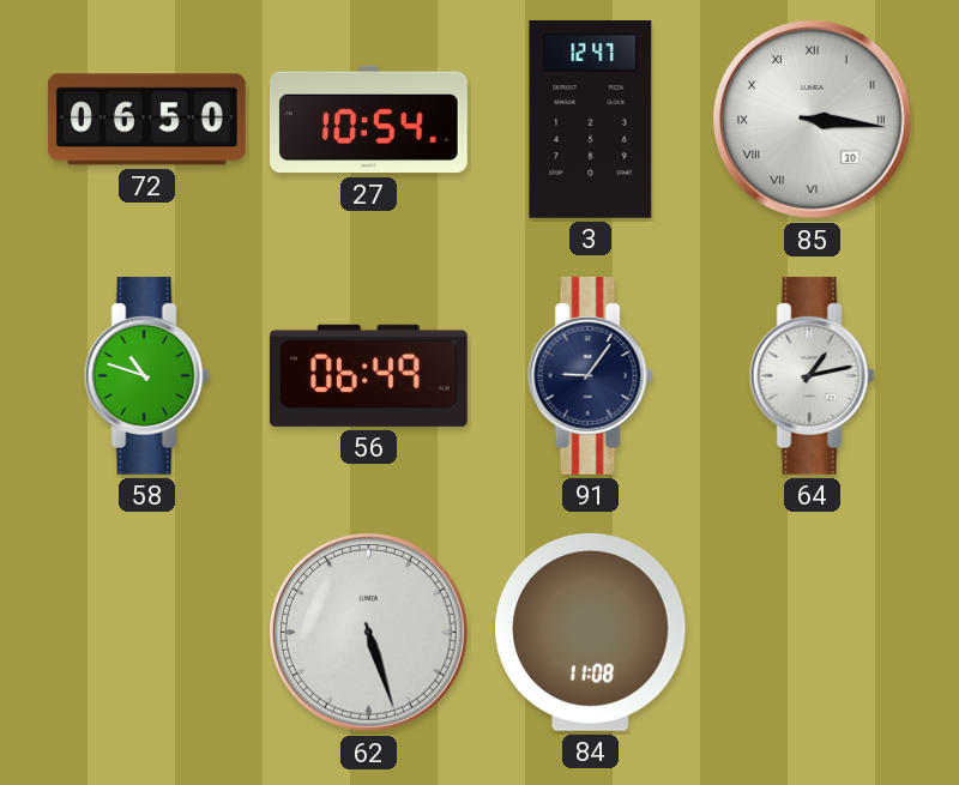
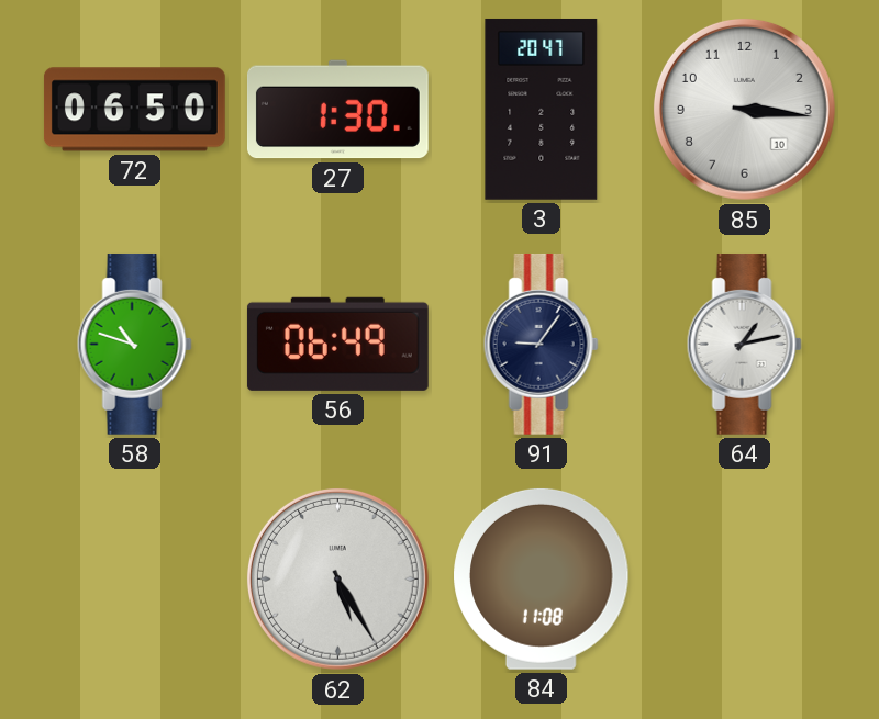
27: 10:54 -> 1:30 (337, 110)
3: 12:47 -> 20:47 (542, 109)
85 numerals: Roman -> Arabic (744, 109)
62: 5:27 -> 5:25 (337, 578)
